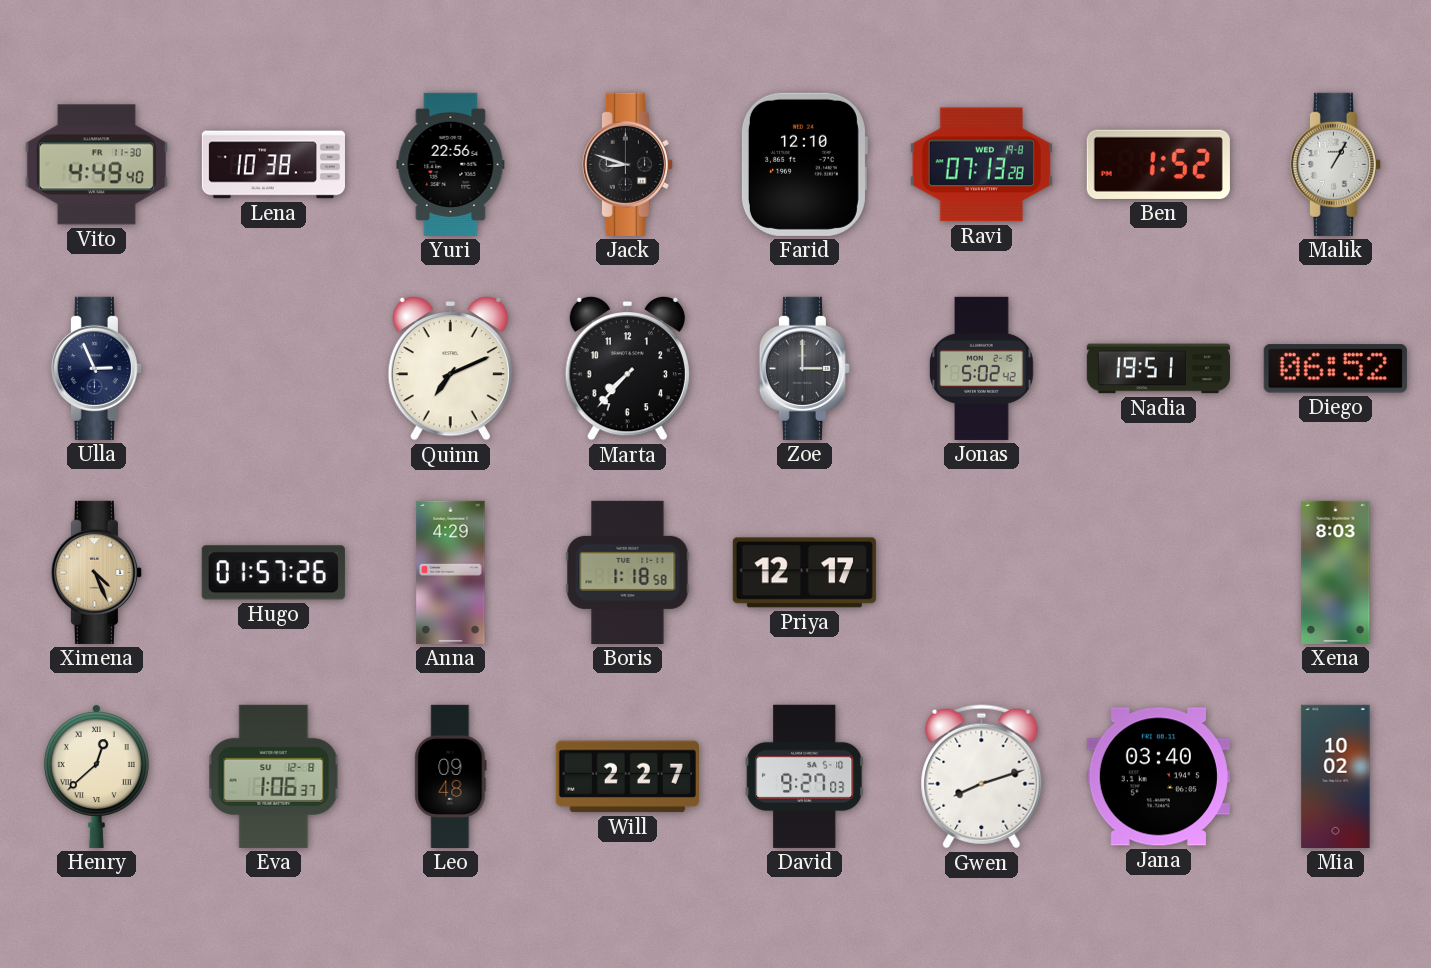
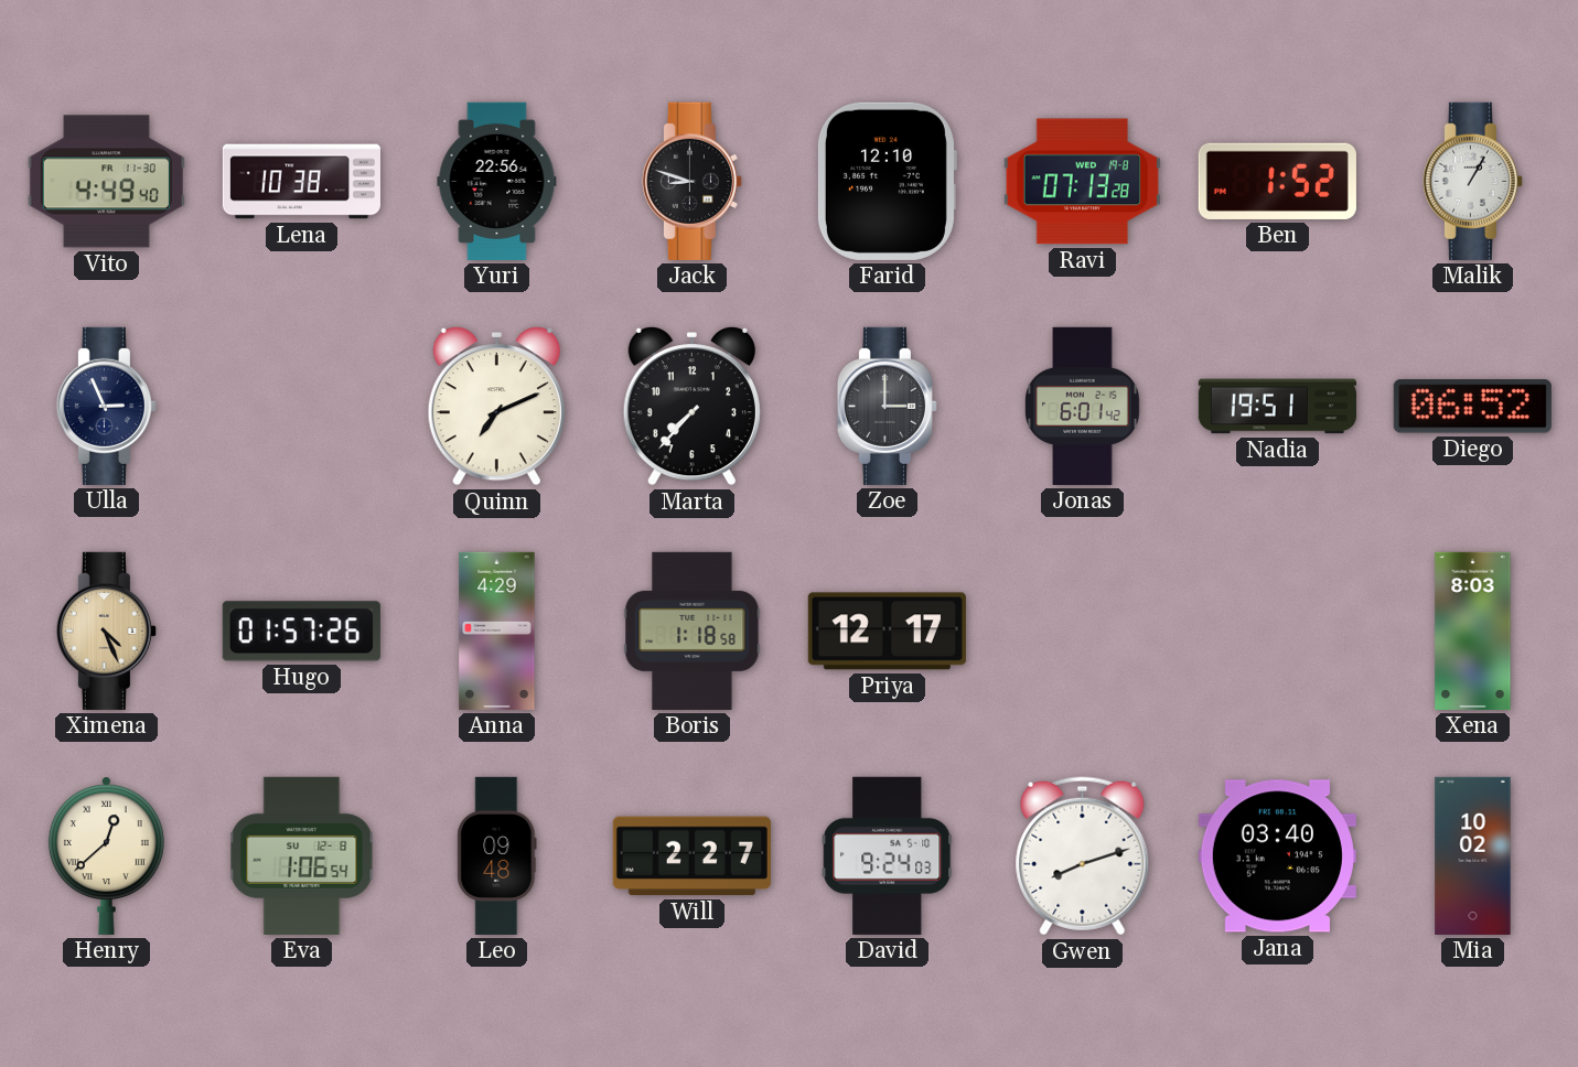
Jonas: 5:02 -> 6:01 (1083, 406)
Eva: 1:06:37 -> 1:06:54 (302, 855)
David: 9:27 -> 9:24 (888, 855)
